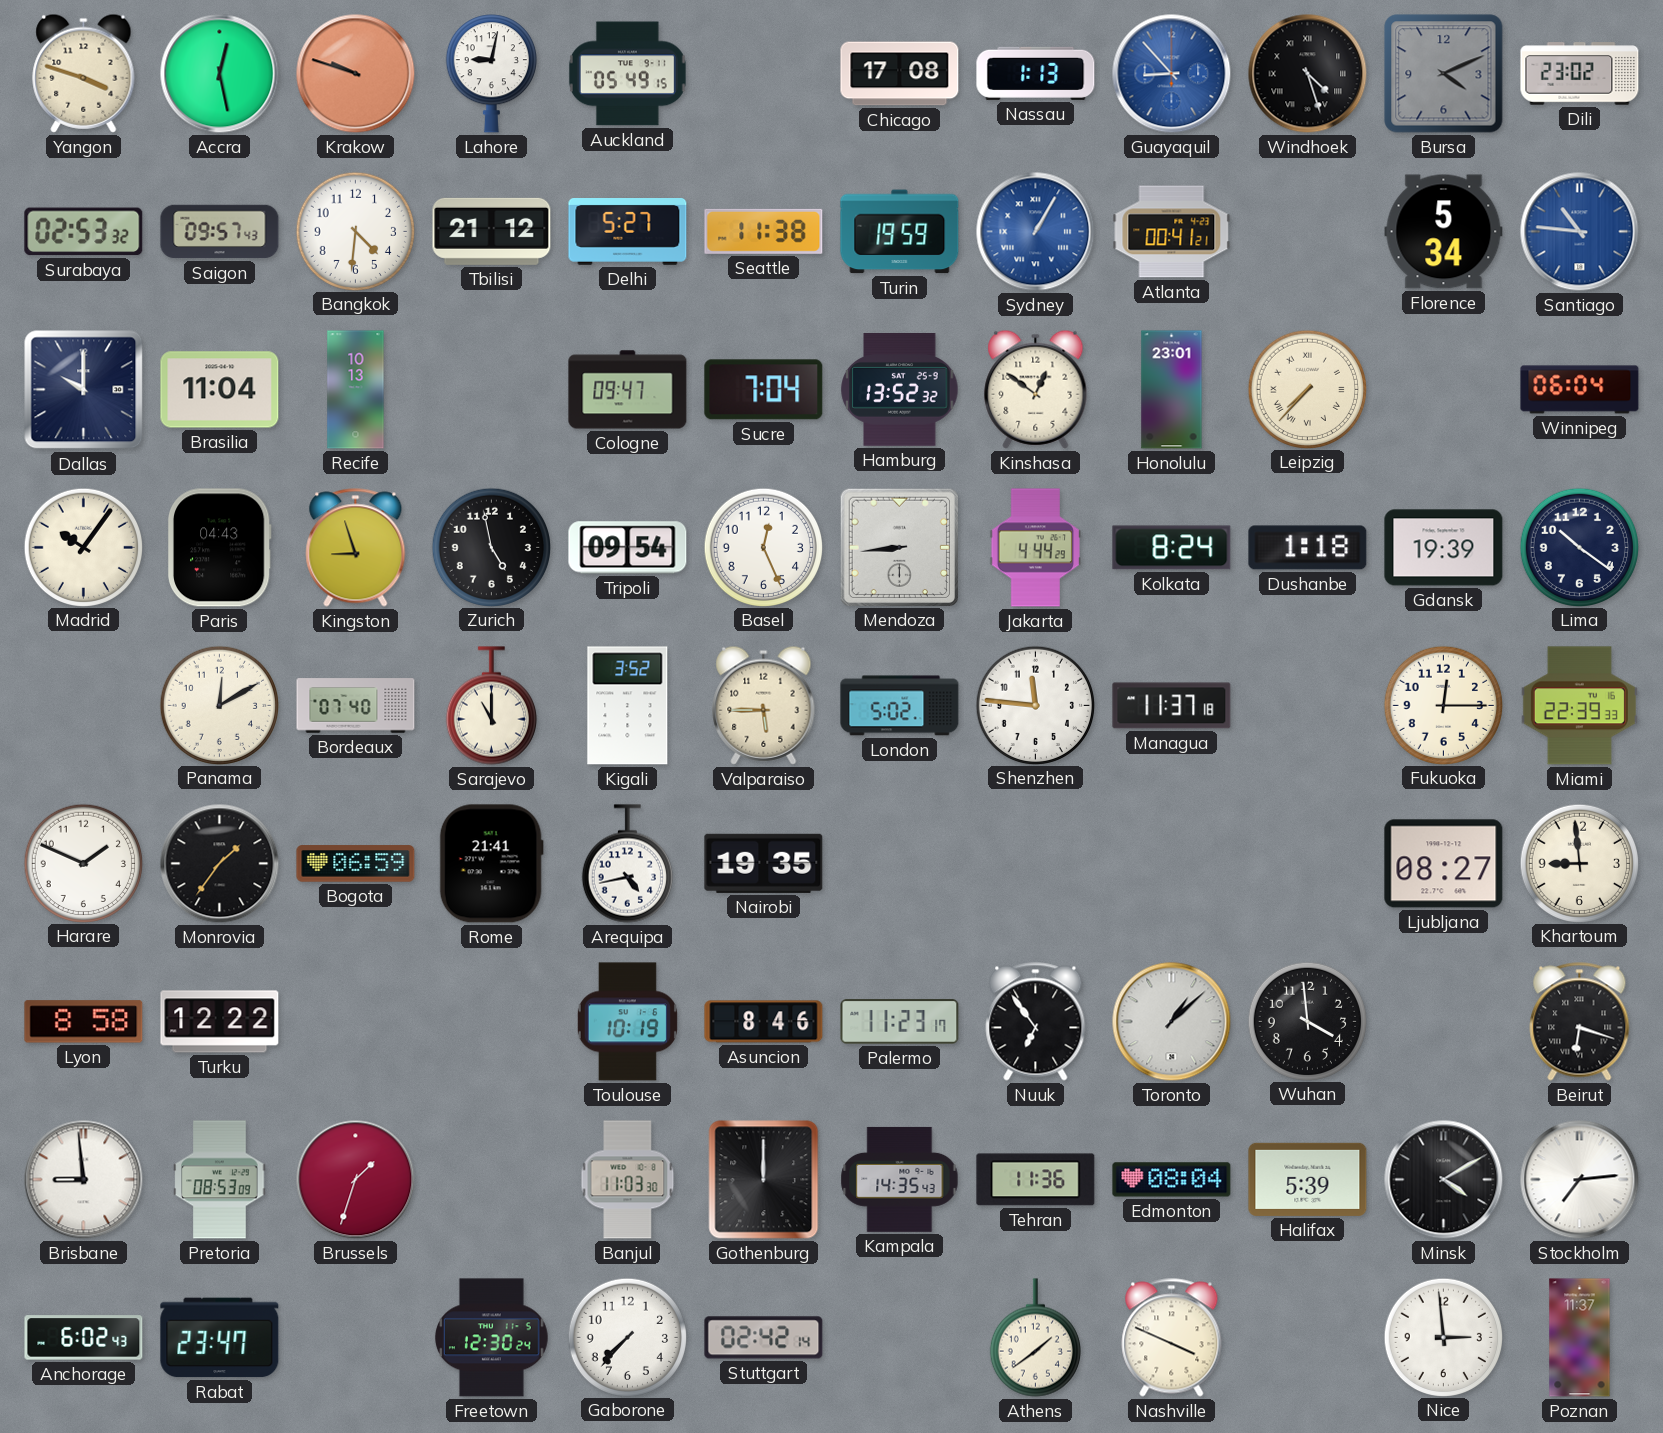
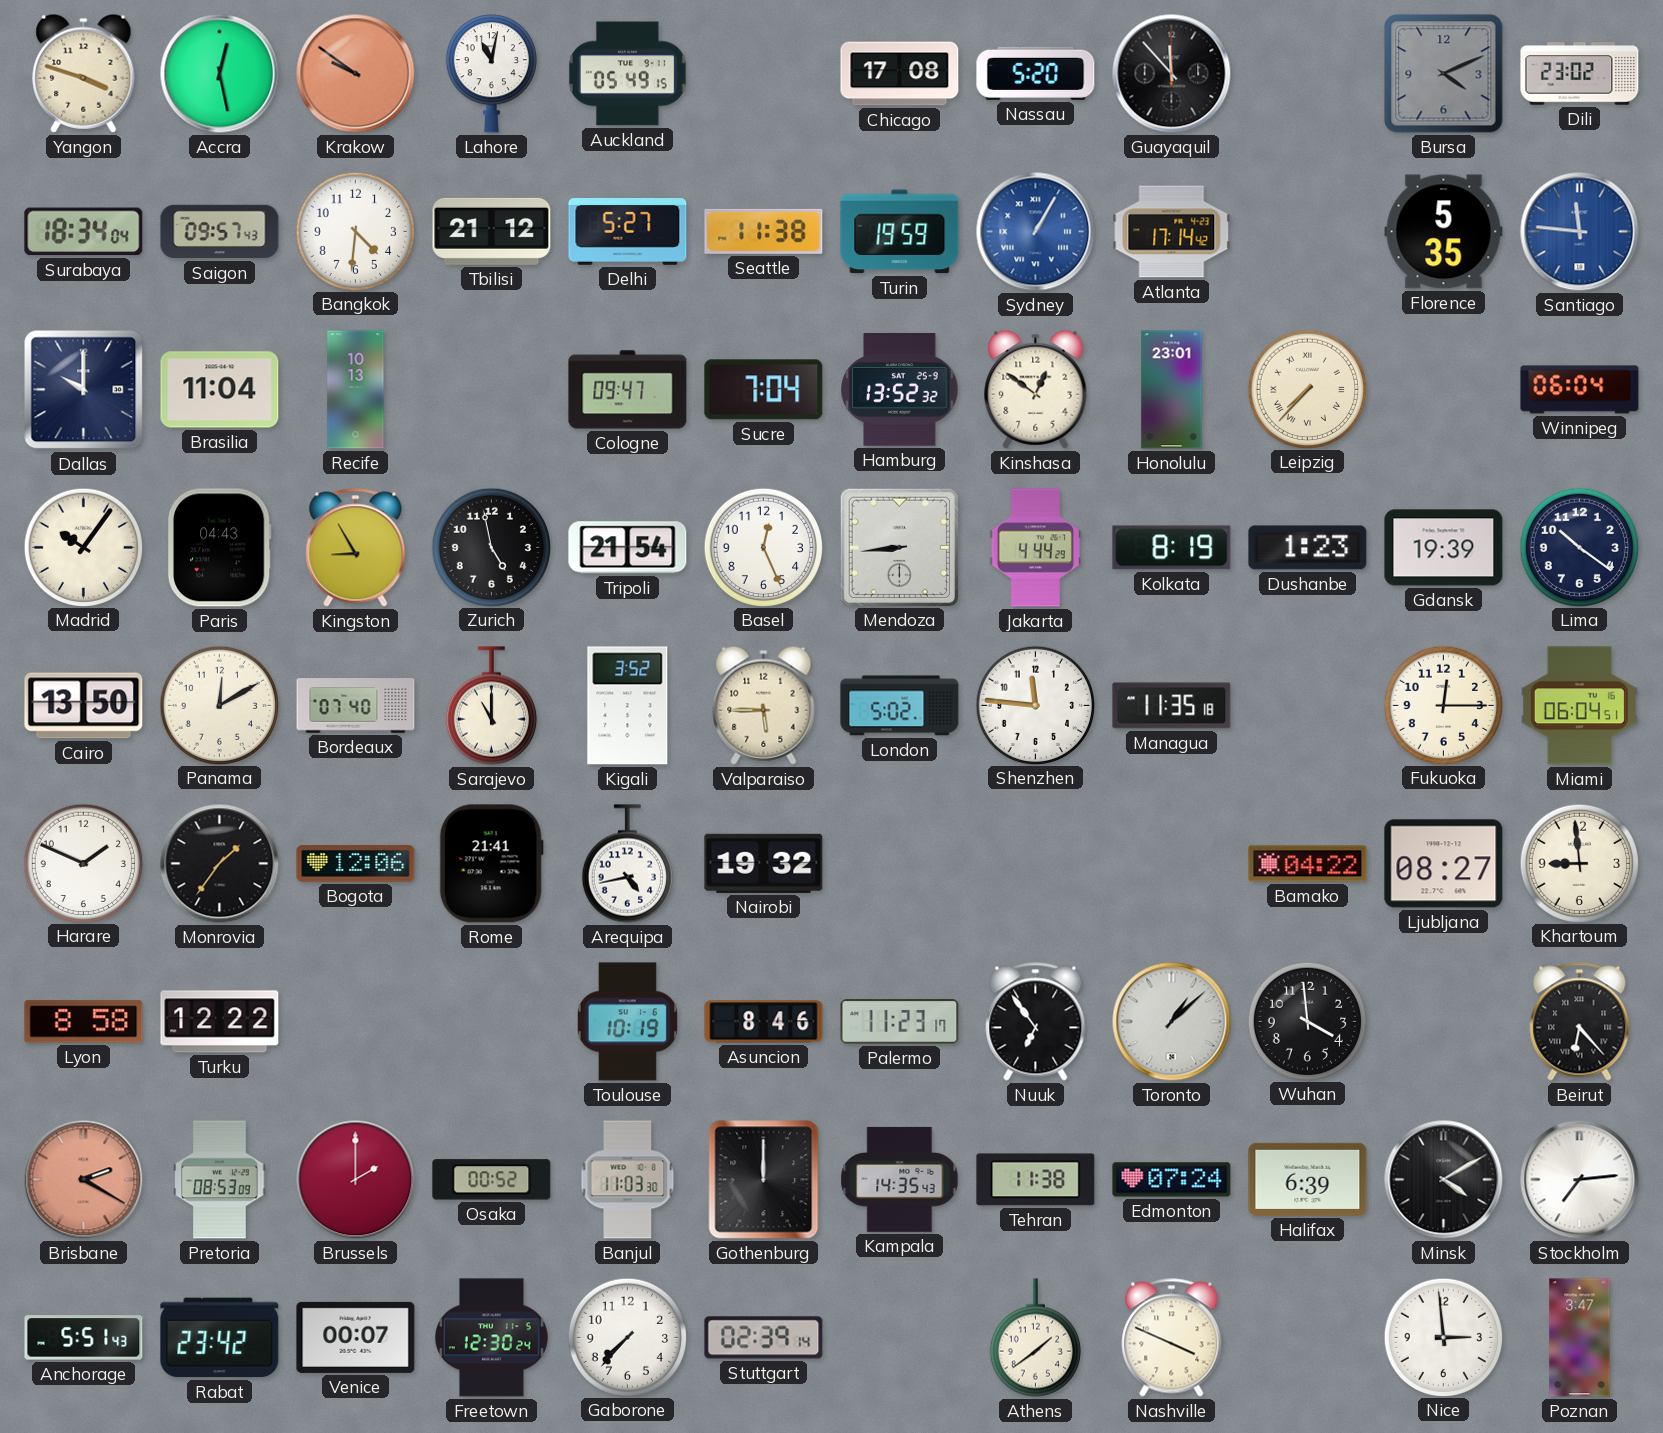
Krakow: 9:48 -> 9:51 (356, 74)
Lahore: 9:02 -> 11:02 (491, 74)
Nassau: 1:13 -> 5:20 (1036, 73)
Guayaquil: 8:53 -> 11:53 (1172, 74)
Guayaquil dial: blue -> black (1172, 74)
Windhoek: 4:27 -> none (1308, 74)
Surabaya: 02:53 -> 18:34 (84, 232)
Atlanta: 00:41 -> 17:14 (1172, 232)
Florence: 5:34 -> 5:35 (1444, 232)
Santiago: 10:46 -> 11:46 (1580, 232)
Kingston: 8:57 -> 8:55 (356, 548)
Tripoli: 09:54 -> 21:54 (628, 548)
Kolkata: 8:24 -> 8:19 (1172, 548)
Dushanbe: 1:18 -> 1:23 (1308, 548)
Cairo: none -> 13:50 (84, 706)
Managua: 11:37 -> 11:35 (1172, 706)
Miami: 22:39 -> 06:04 (1579, 706)
Bogota: 06:59 -> 12:06 (356, 864)
Nairobi: 19:35 -> 19:32 (764, 863)
Bamako: none -> 04:22 (1308, 864)
Beirut: 6:18 -> 6:23 (1580, 1022)
Brisbane: 8:59 -> 2:20 (84, 1180)
Brisbane dial: white -> salmon (84, 1180)
Brussels: 1:33 -> 2:00 (356, 1180)
Osaka: none -> 00:52 (492, 1180)
Tehran: 11:36 -> 11:38 (1036, 1180)
Edmonton: 08:04 -> 07:24 (1172, 1180)
Halifax: 5:39 -> 6:39 (1308, 1179)
Anchorage: 6:02 -> 5:51 (84, 1338)
Rabat: 23:47 -> 23:42 (220, 1338)
Venice: none -> 00:07 (356, 1337)
Stuttgart: 02:42 -> 02:39 (764, 1338)
Poznan: 11:37 -> 3:47 (1580, 1338)
